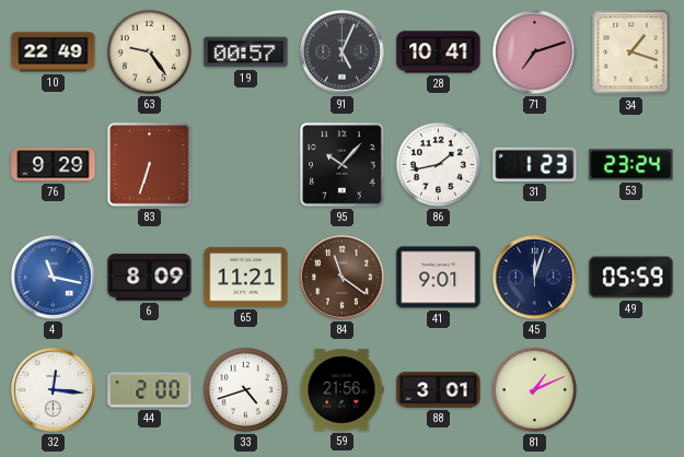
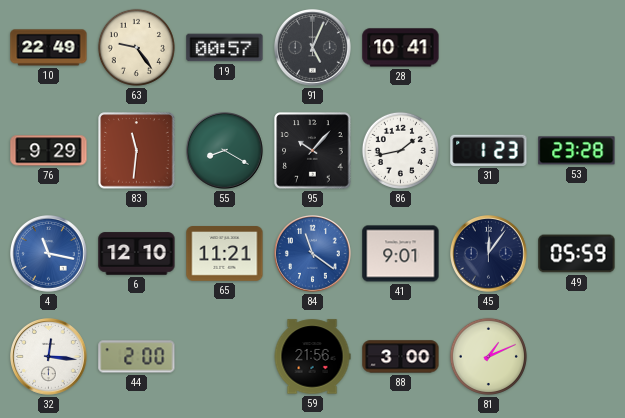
71: 7:12 -> none (535, 52)
34: 1:18 -> none (631, 52)
83: 6:33 -> 11:31 (137, 151)
55: none -> 8:20 (225, 151)
53: 23:24 -> 23:28 (577, 151)
6: 8:09 -> 12:10 (137, 254)
84 dial: brown -> blue (313, 254)
45: 12:03 -> 12:06 (489, 254)
33: 4:42 -> none (245, 389)
88: 3:01 -> 3:00 (401, 357)
